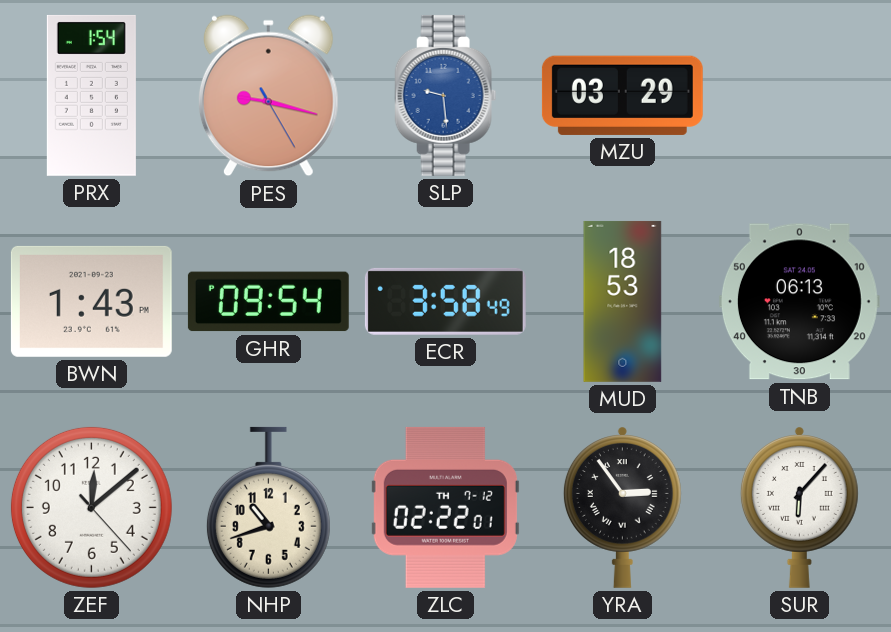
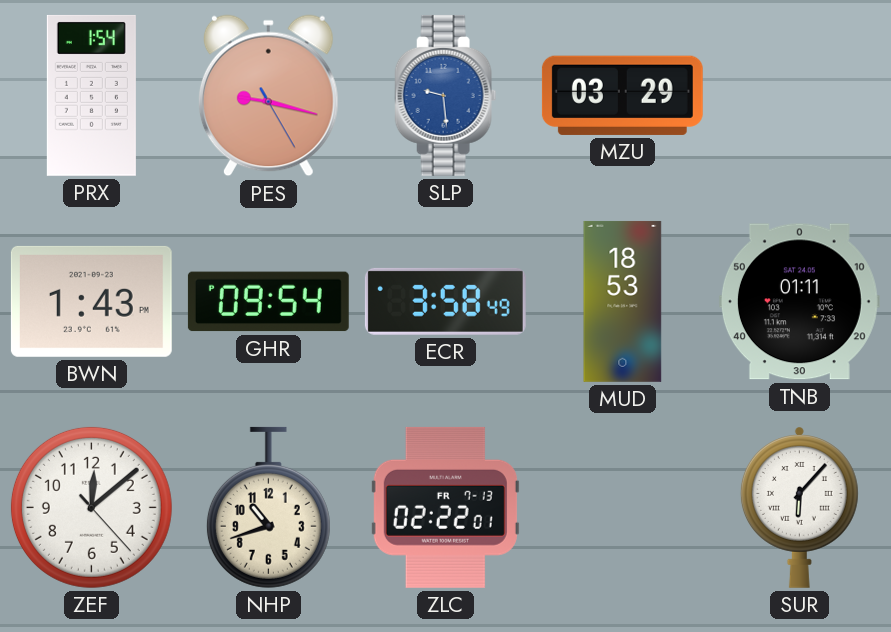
TNB: 06:13 -> 01:11 (799, 302)
ZLC date: TH 7-12 -> FR 7-13 (445, 507)
YRA: 2:54 -> none (622, 507)
